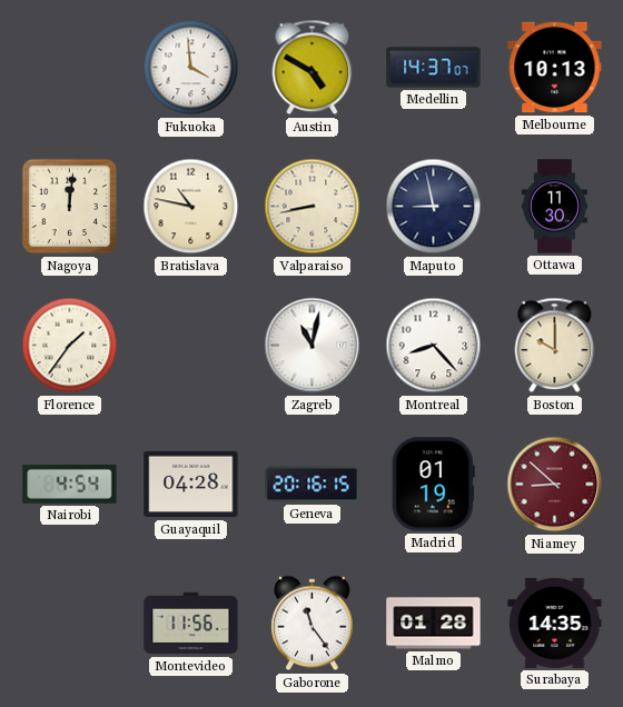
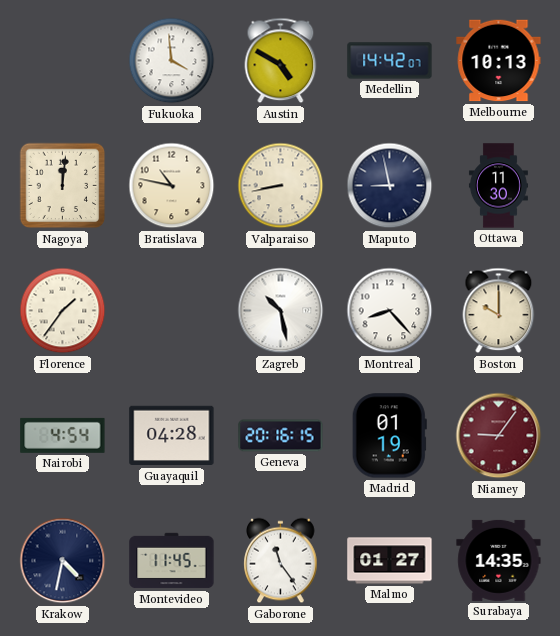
Medellin: 14:37 -> 14:42 (390, 61)
Zagreb: 11:02 -> 10:28 (281, 311)
Niamey: 8:52 -> 9:06 (499, 436)
Krakow: none -> 4:32 (63, 561)
Montevideo: 11:56 -> 11:45 (172, 561)
Malmo: 01:28 -> 01:27 (390, 561)
